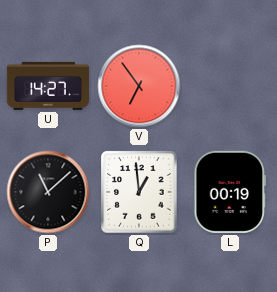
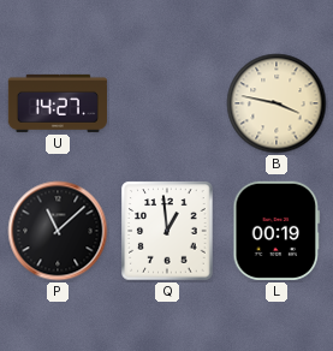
V: 6:54 -> none (139, 86)
B: none -> 3:47 (276, 103)
